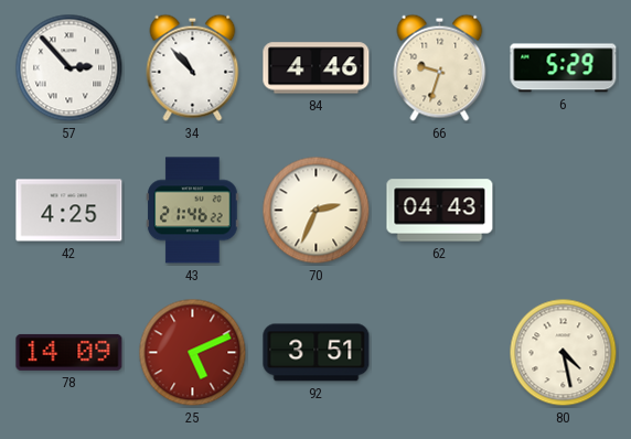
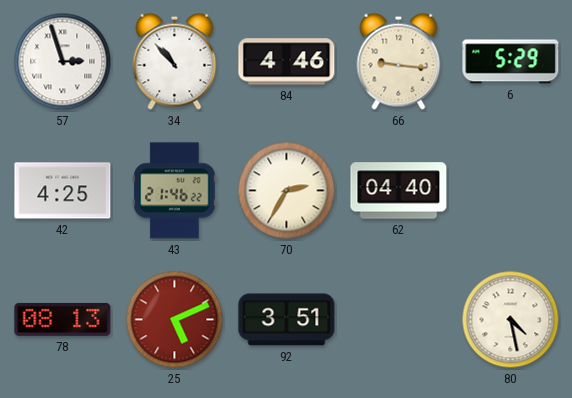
57: 2:53 -> 2:57 (63, 62)
66: 9:33 -> 9:16 (399, 61)
70: 2:34 -> 2:35 (287, 191)
62: 04:43 -> 04:40 (399, 191)
78: 14:09 -> 08:13 (63, 319)
